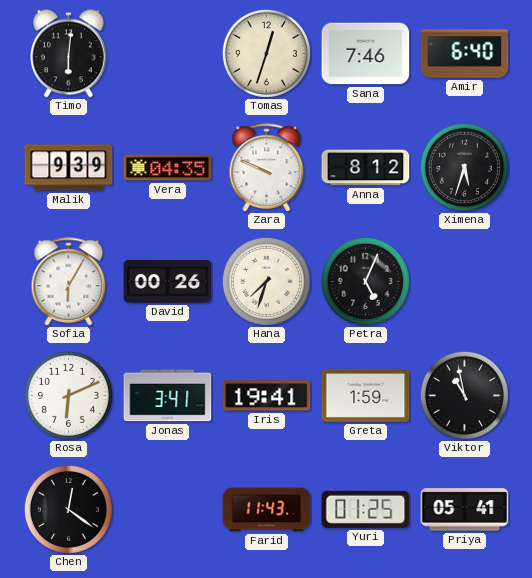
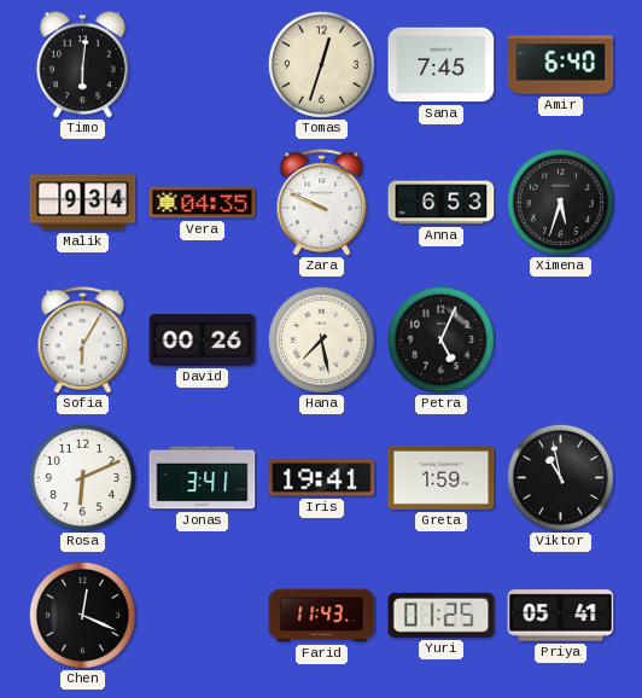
Sana: 7:46 -> 7:45 (442, 65)
Malik: 9:39 -> 9:34 (83, 203)
Anna: 8:12 -> 6:53 (442, 203)
Hana: 7:33 -> 7:28 (321, 339)
Chen: 12:21 -> 12:19 (82, 615)
